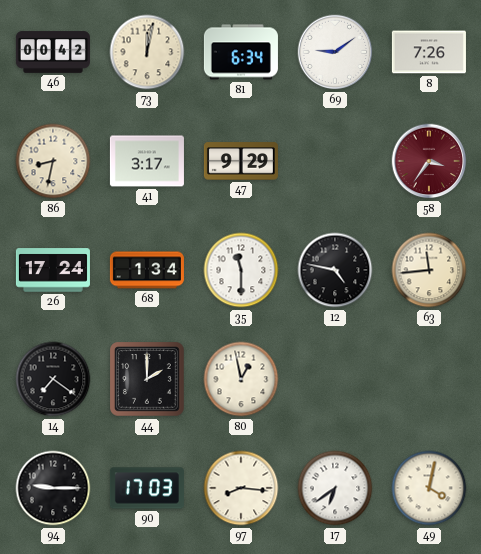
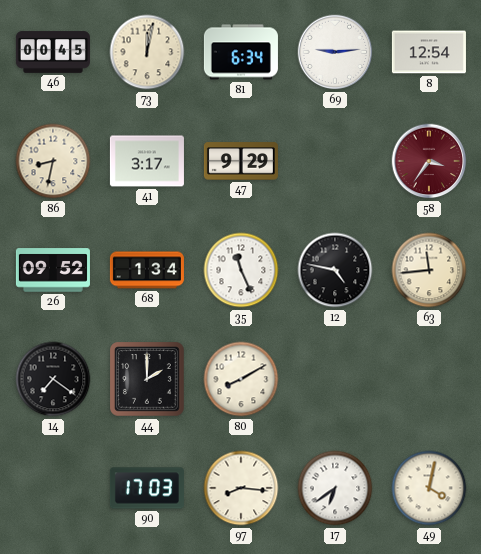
46: 00:42 -> 00:45 (53, 52)
69: 9:09 -> 9:14 (335, 52)
8: 7:26 -> 12:54 (429, 52)
26: 17:24 -> 09:52 (53, 270)
35: 11:30 -> 11:26 (241, 270)
80: 12:58 -> 8:10 (241, 379)
94: 9:15 -> none (53, 488)
